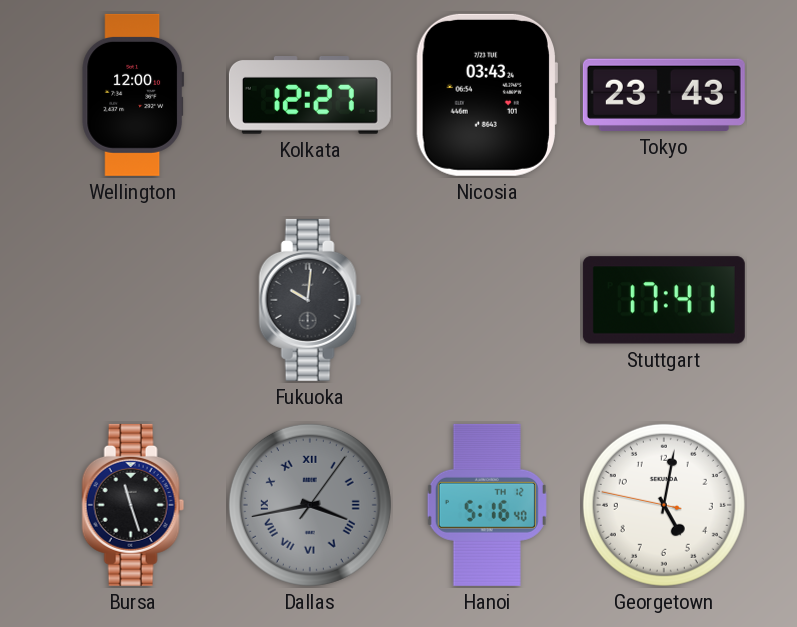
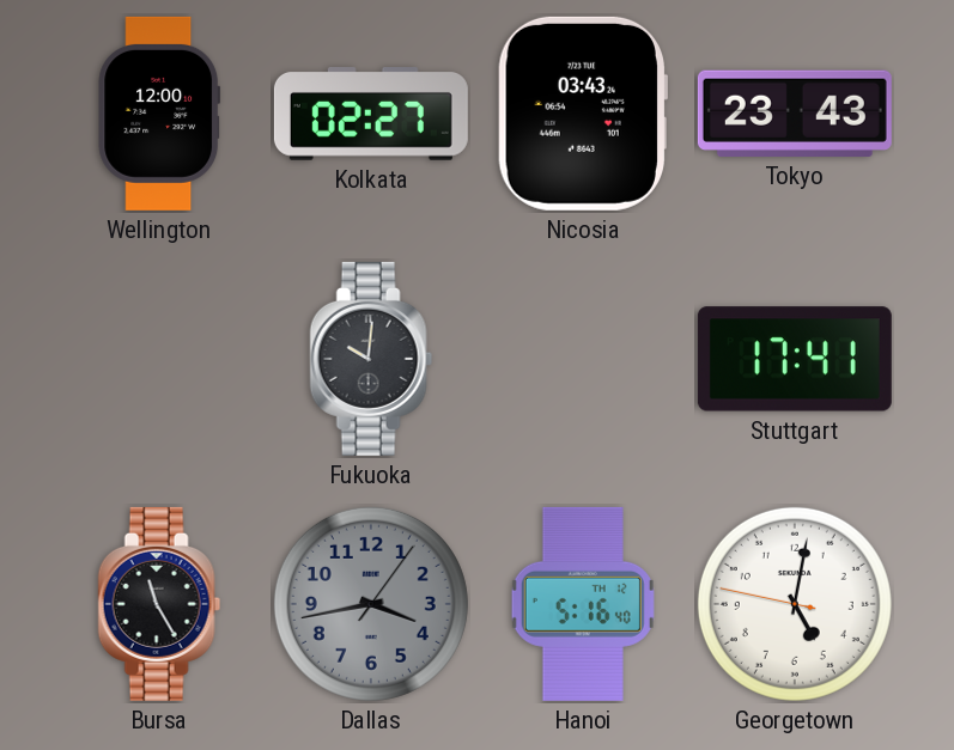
Kolkata: 12:27 -> 02:27 (371, 115)
Bursa: 11:27 -> 11:25 (159, 604)
Dallas numerals: Roman -> Arabic (371, 604)
